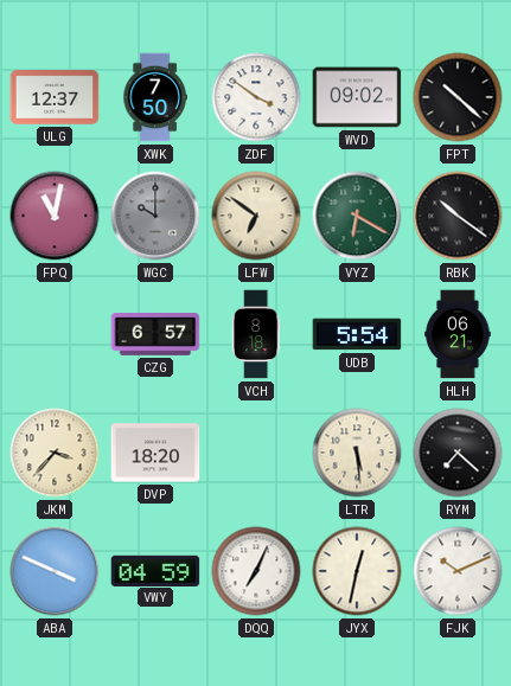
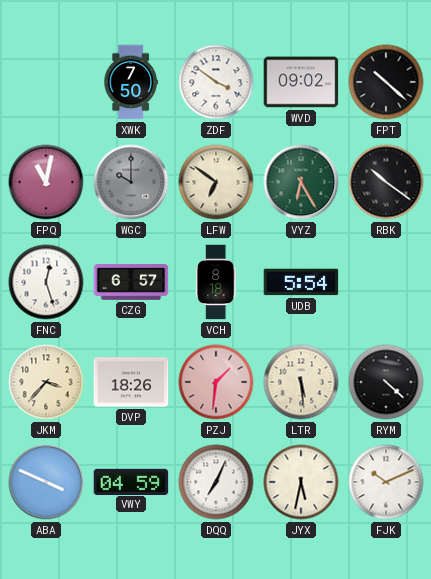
ULG: 12:37 -> none (55, 98)
VYZ: 6:20 -> 6:25 (301, 182)
FNC: none -> 12:27 (46, 282)
HLH: 06:21 -> none (458, 334)
DVP: 18:20 -> 18:26 (131, 382)
PZJ: none -> 1:31 (216, 382)
RYM: 7:22 -> 4:22 (386, 382)
JYX: 12:32 -> 5:32 (301, 482)
